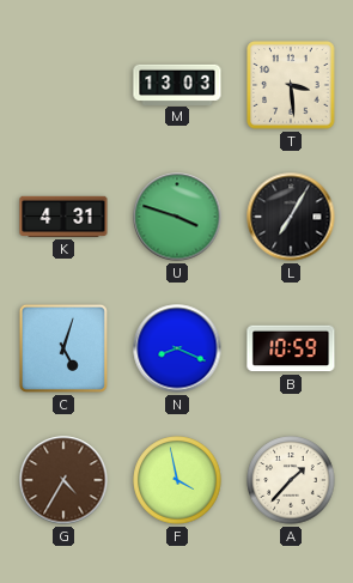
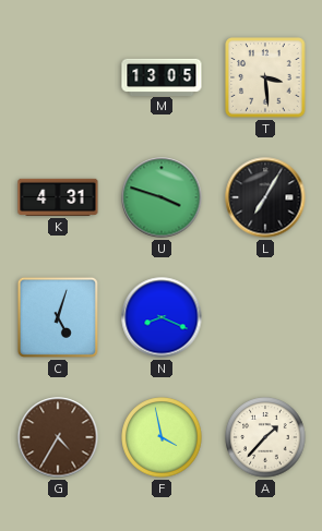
M: 13:03 -> 13:05 (162, 76)
B: 10:59 -> none (291, 348)
